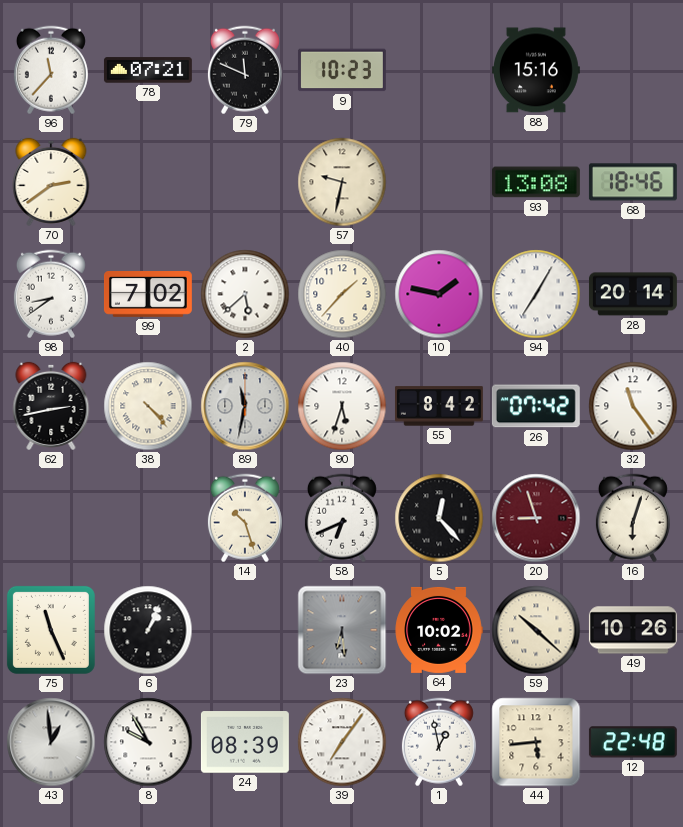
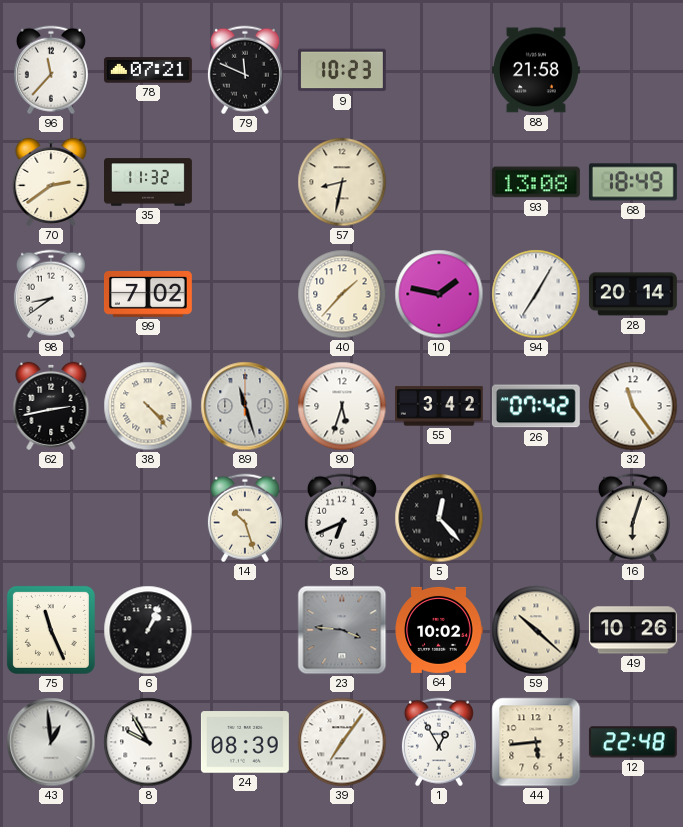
88: 15:16 -> 21:58 (536, 70)
35: none -> 11:32 (149, 182)
57: 9:32 -> 8:32 (342, 182)
68: 18:46 -> 18:49 (633, 182)
2: 5:38 -> none (245, 294)
89: 11:32 -> 11:27 (245, 406)
55: 8:42 -> 3:42 (439, 406)
20: 8:57 -> none (536, 518)
23: 6:29 -> 3:46 (342, 630)
1: 12:58 -> 12:55 (439, 742)
